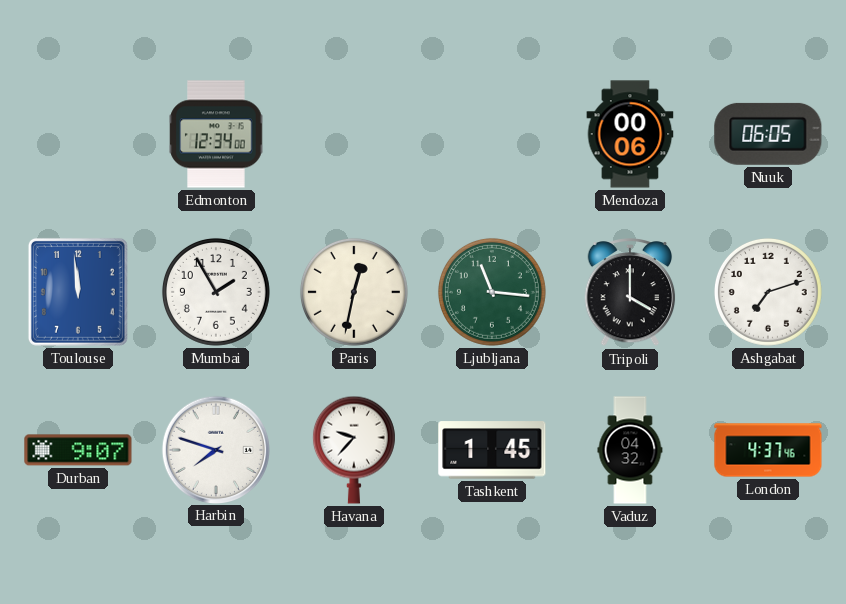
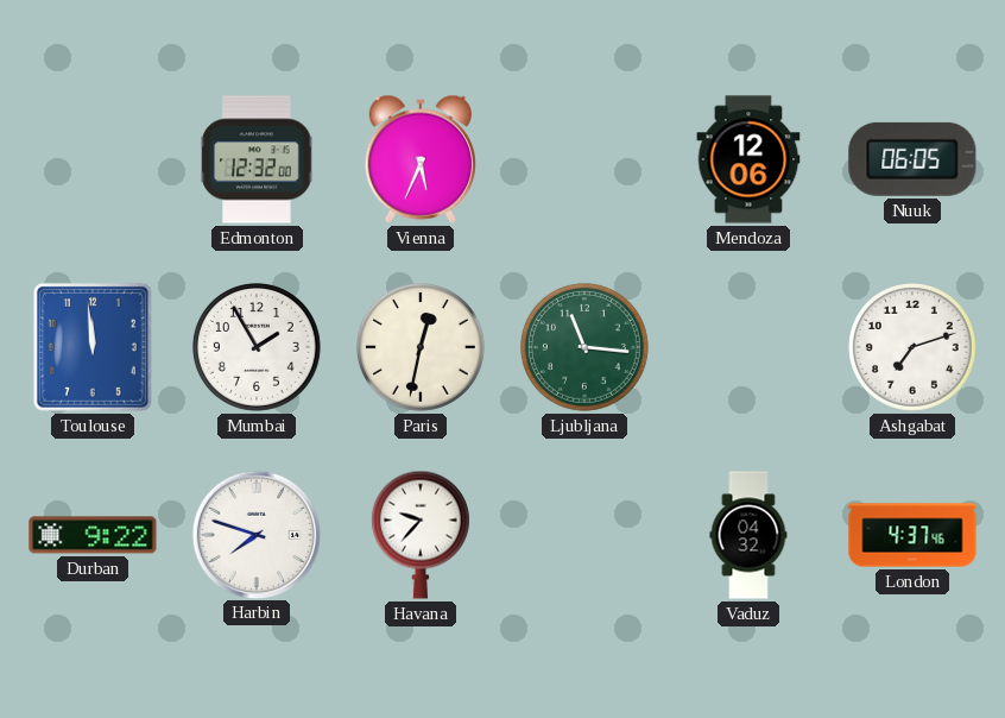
Edmonton: 12:34 -> 12:32 (257, 159)
Vienna: none -> 5:34 (421, 159)
Mendoza: 00:06 -> 12:06 (748, 159)
Tripoli: 4:00 -> none (630, 293)
Durban: 9:07 -> 9:22 (93, 535)
Tashkent: 1:45 -> none (492, 450)
